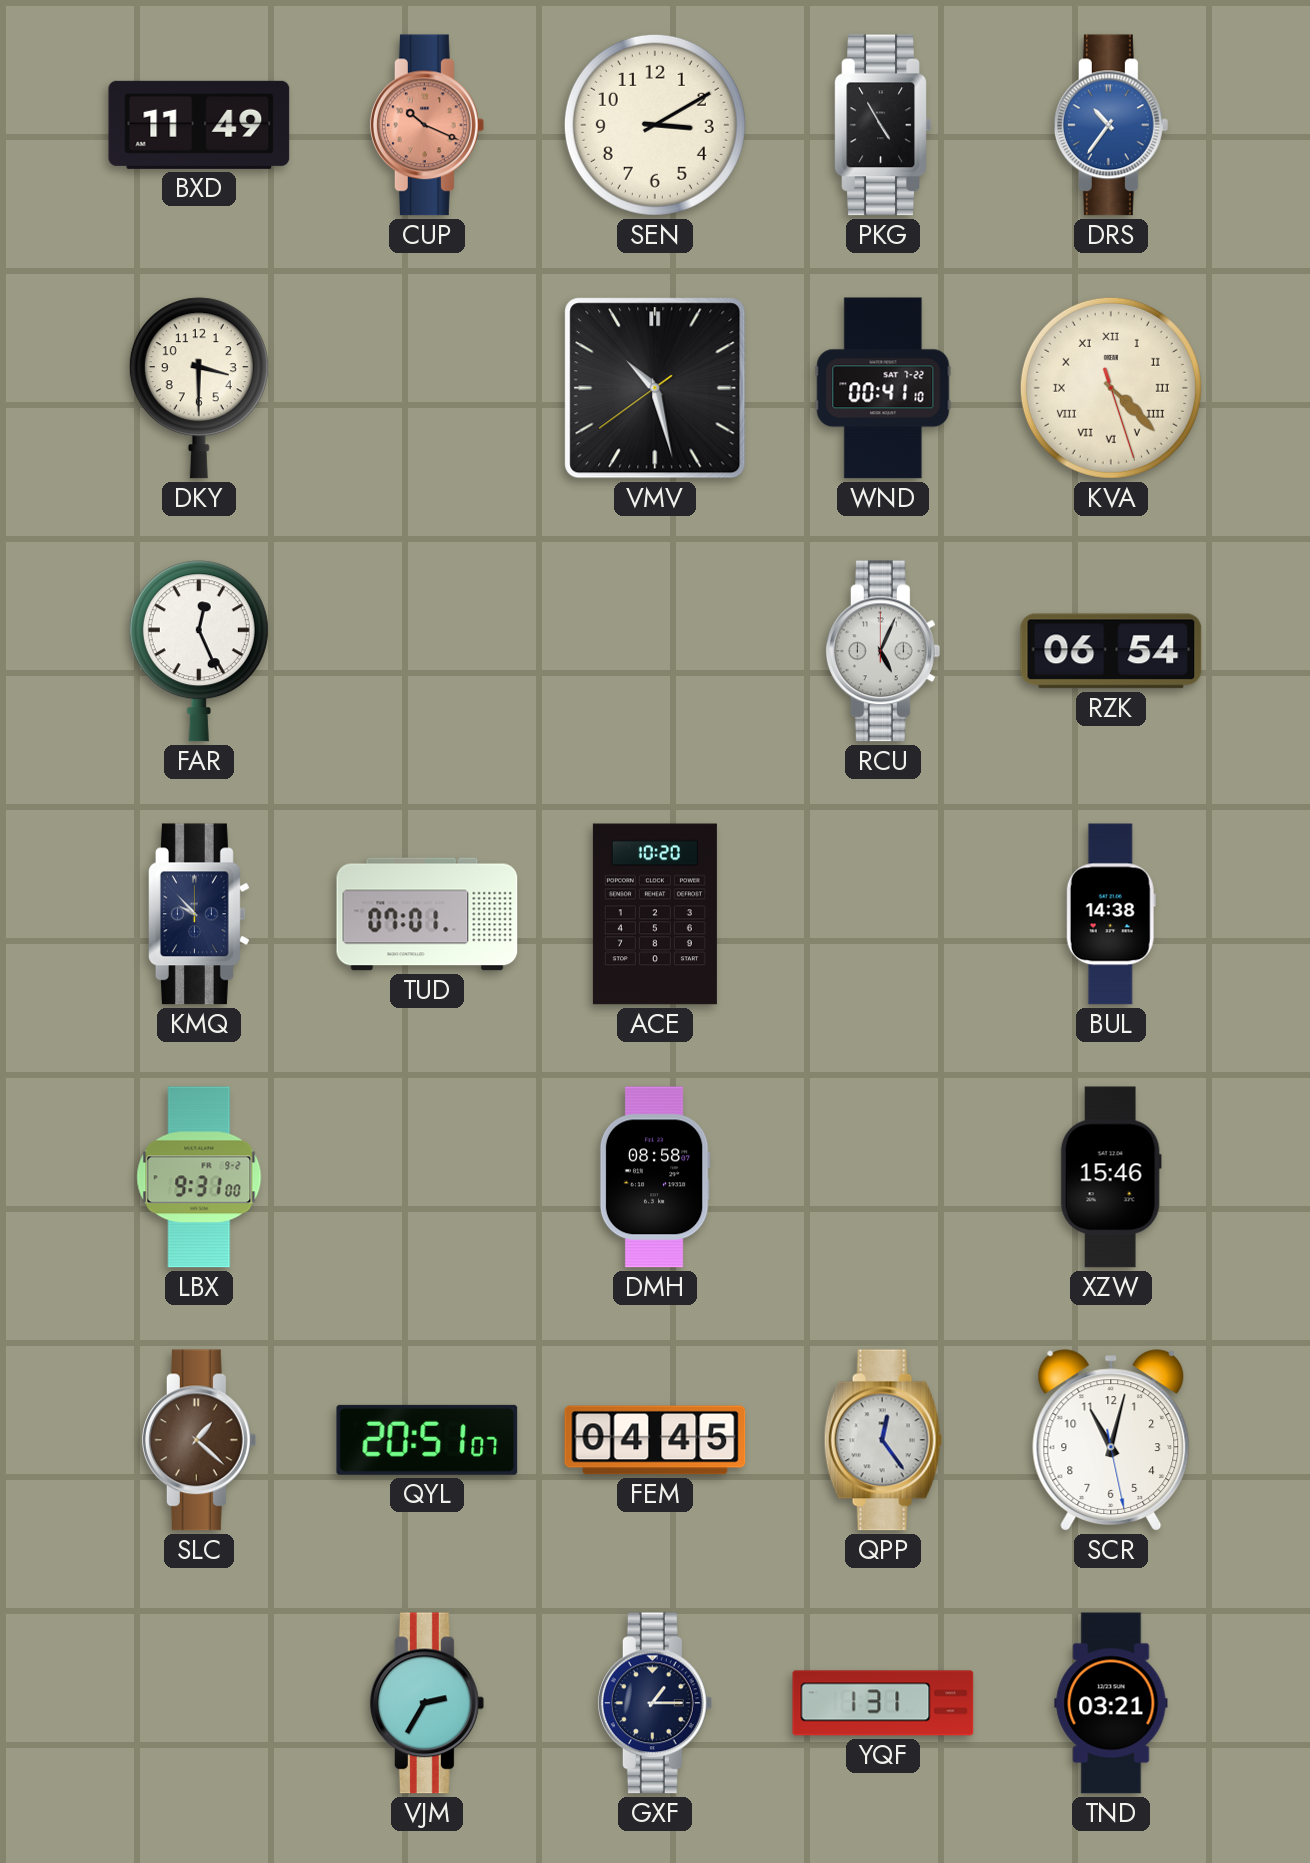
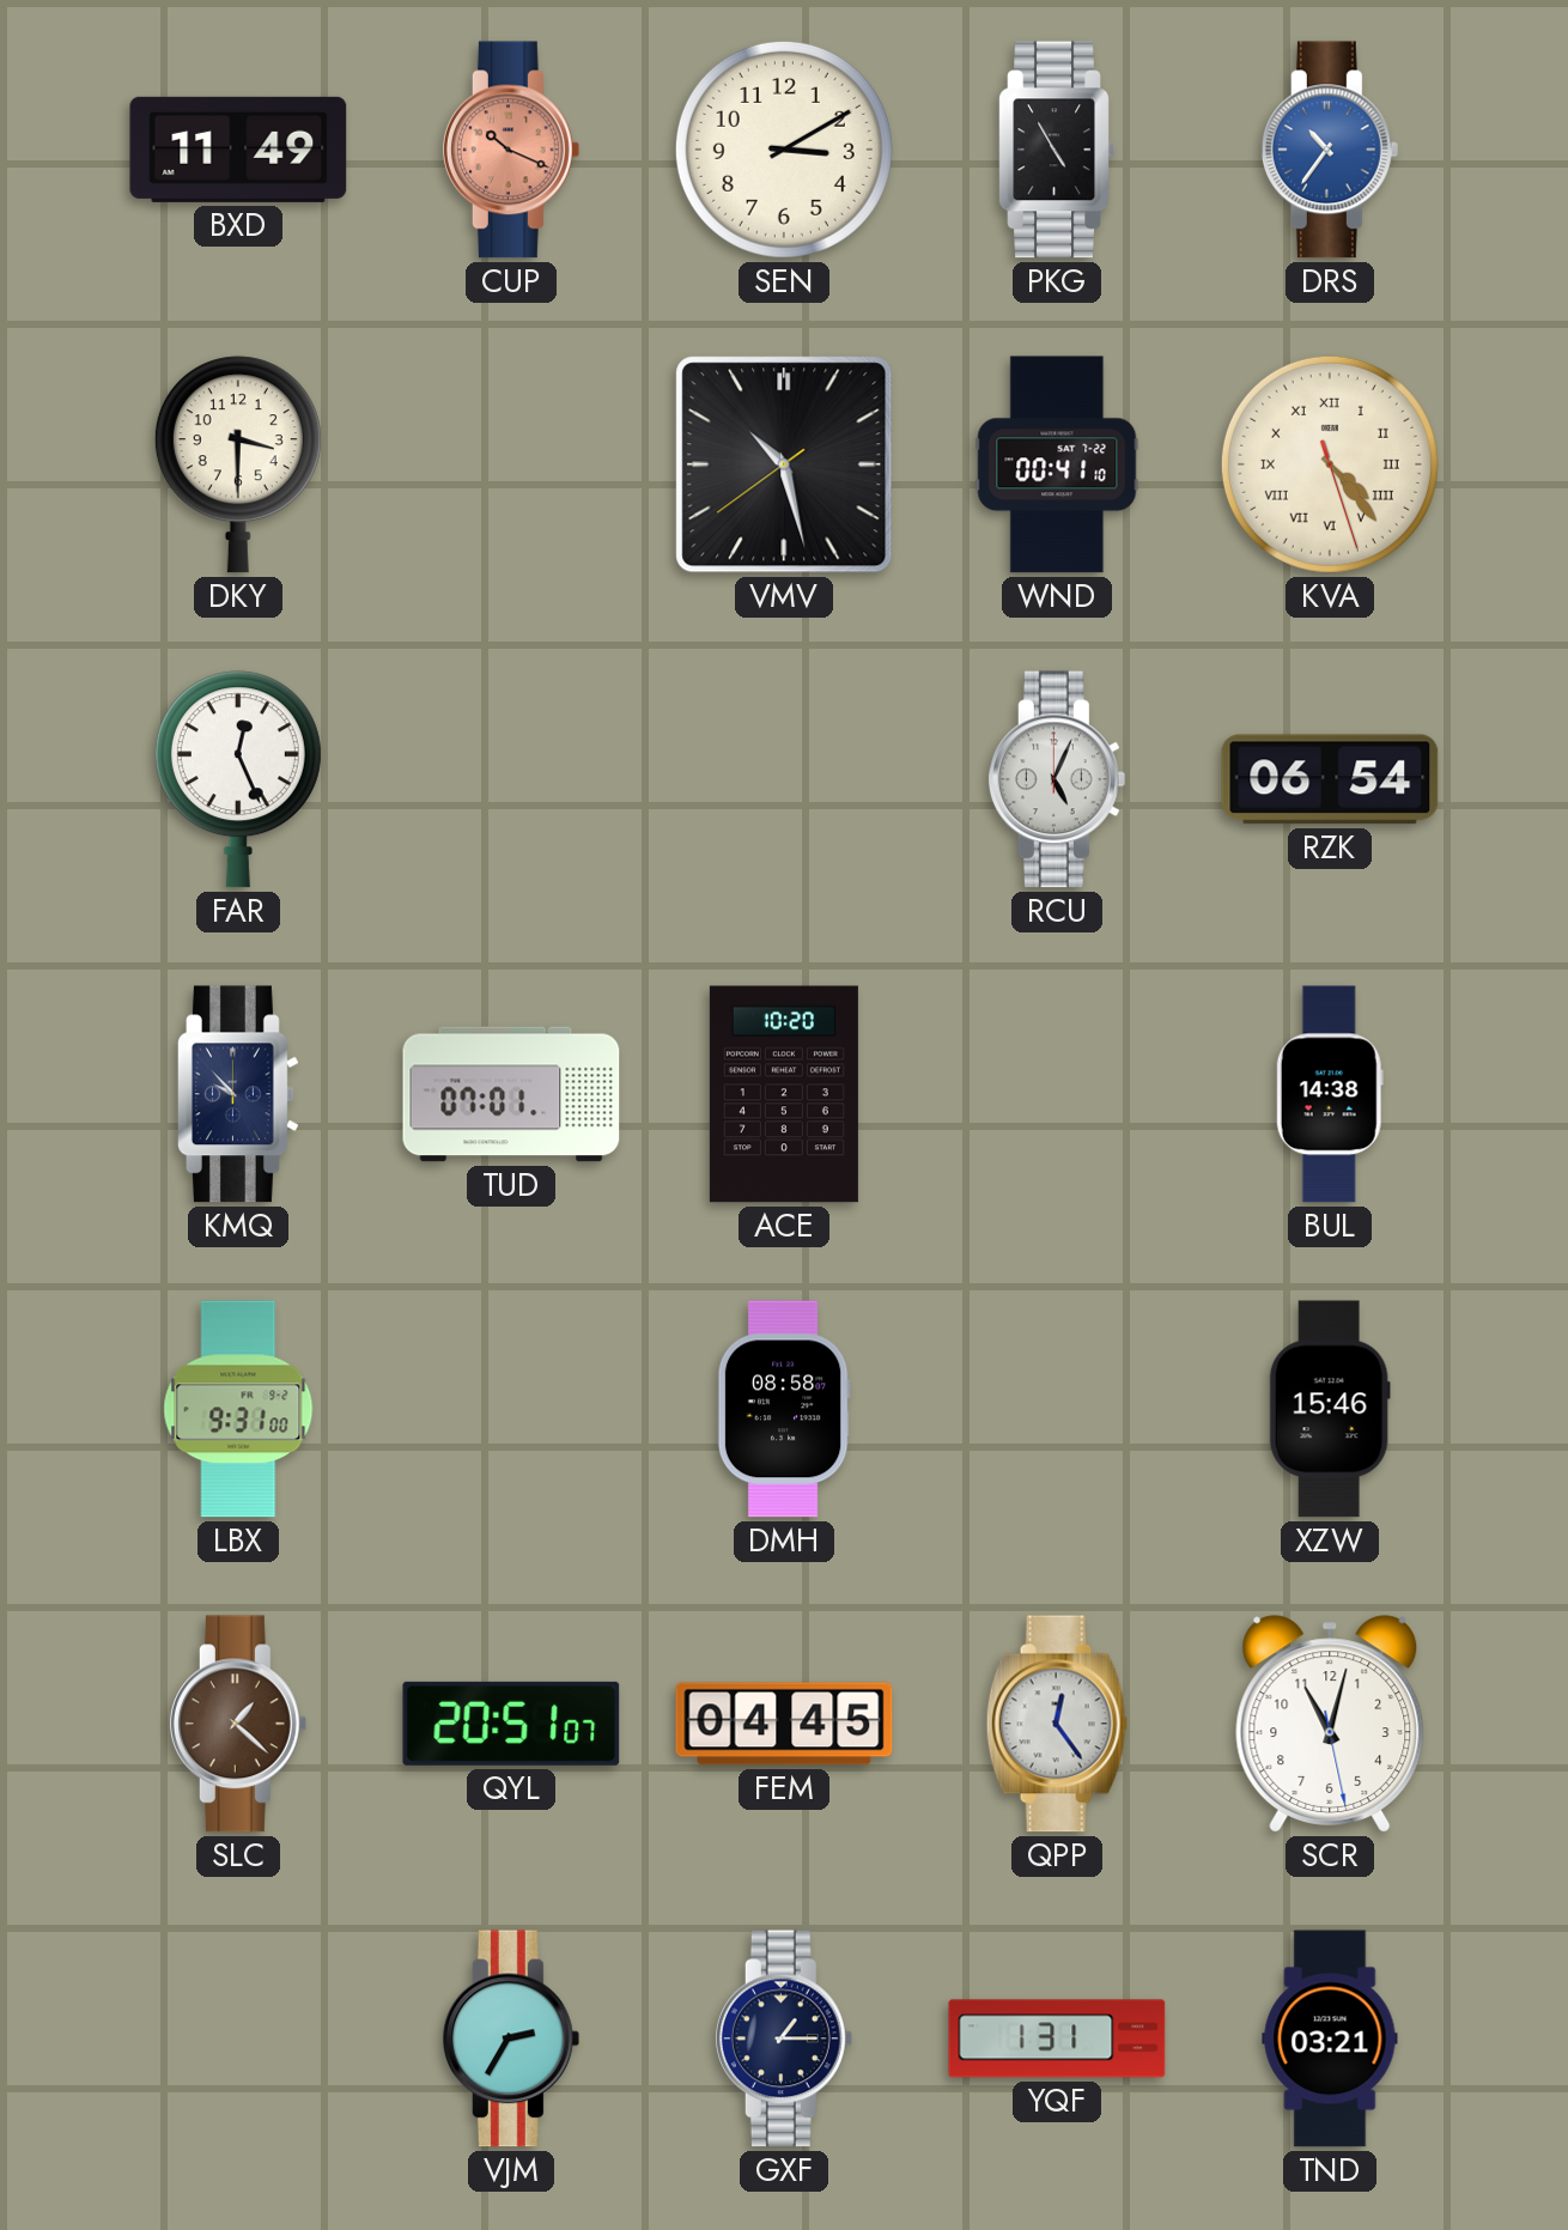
KVA: 4:22 -> 4:23 (1330, 464)
